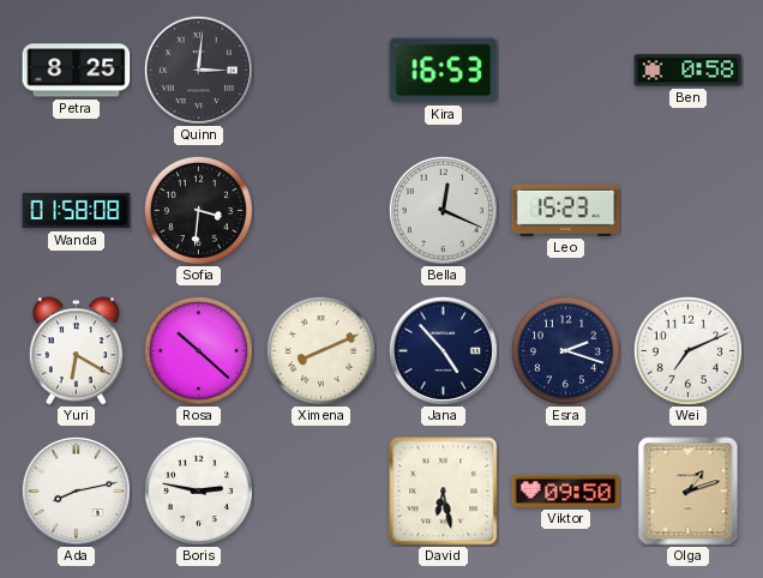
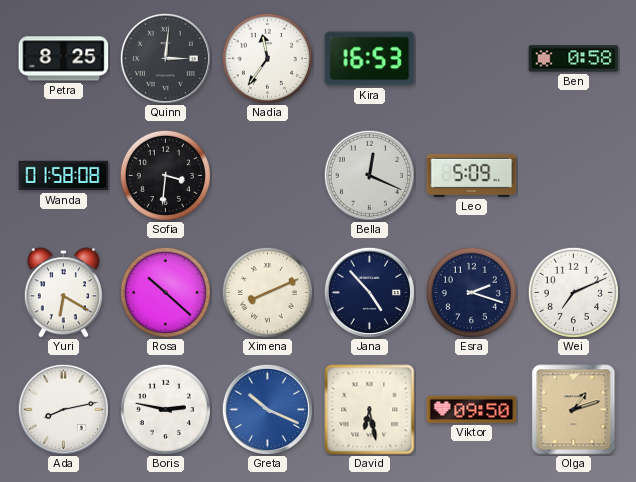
Nadia: none -> 11:36 (267, 58)
Leo: 15:23 -> 5:09 (472, 175)
Greta: none -> 10:19 (267, 409)
